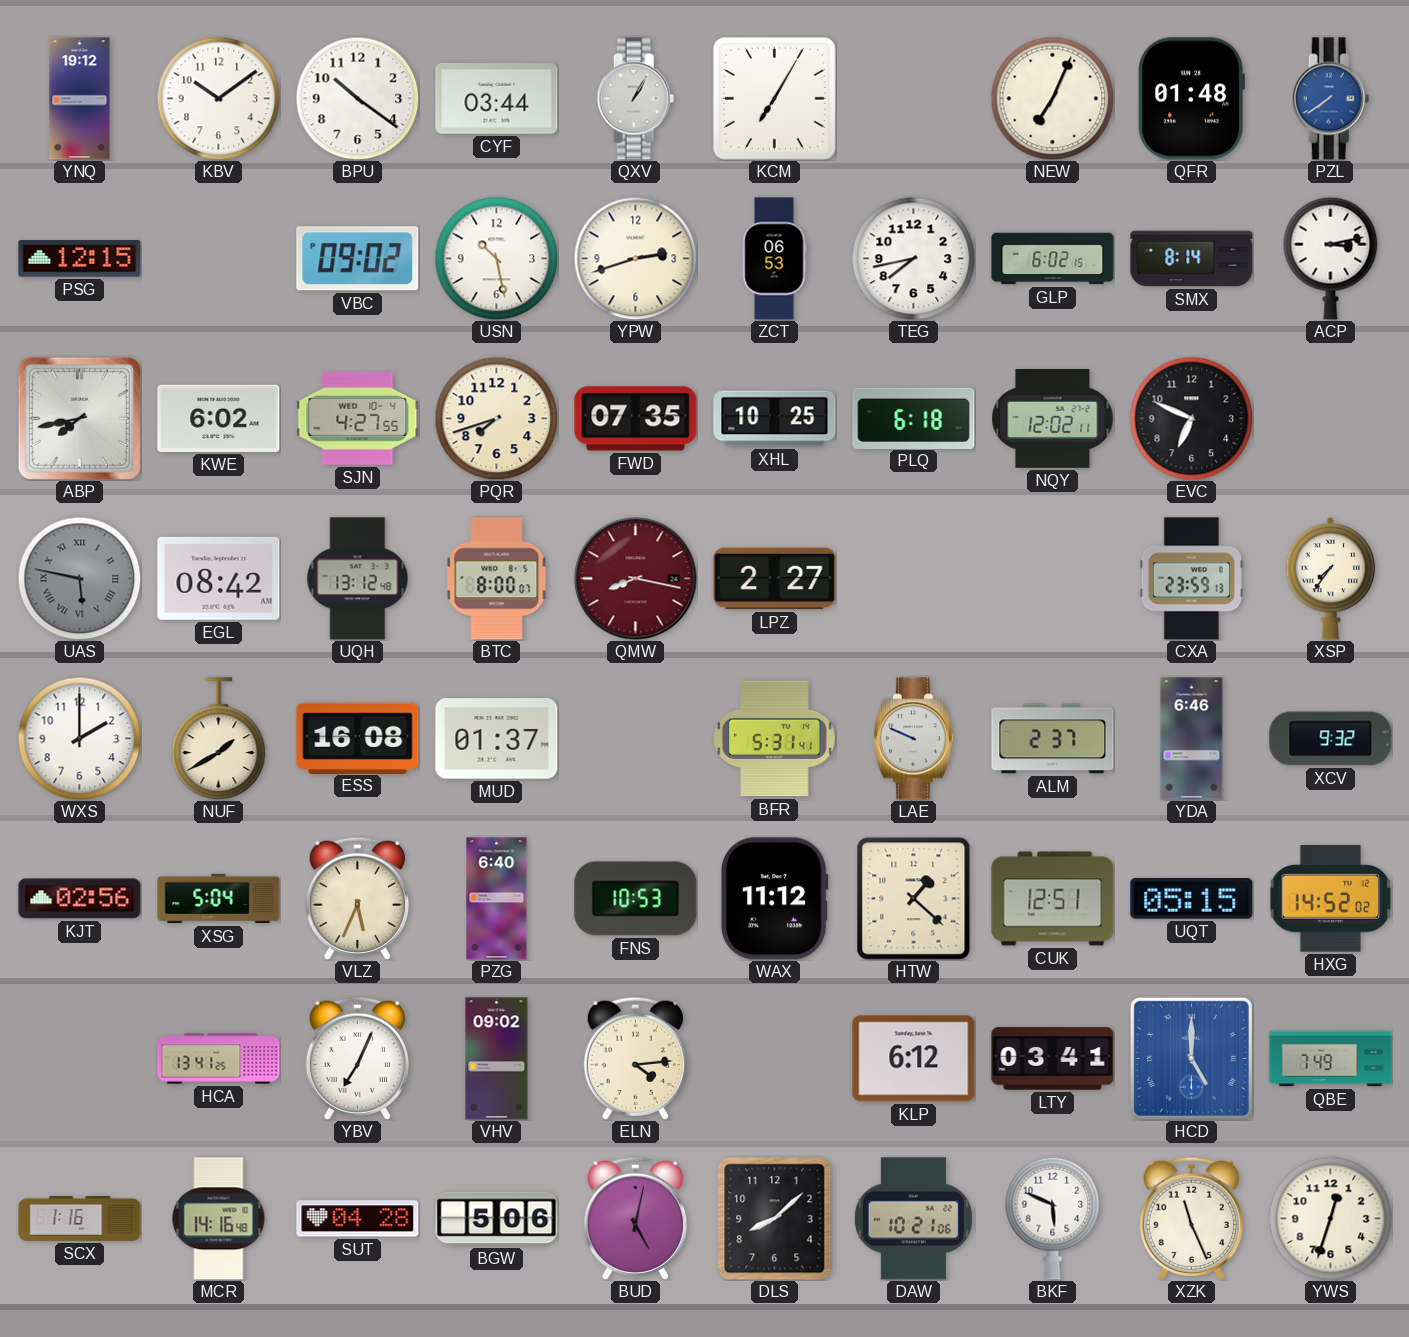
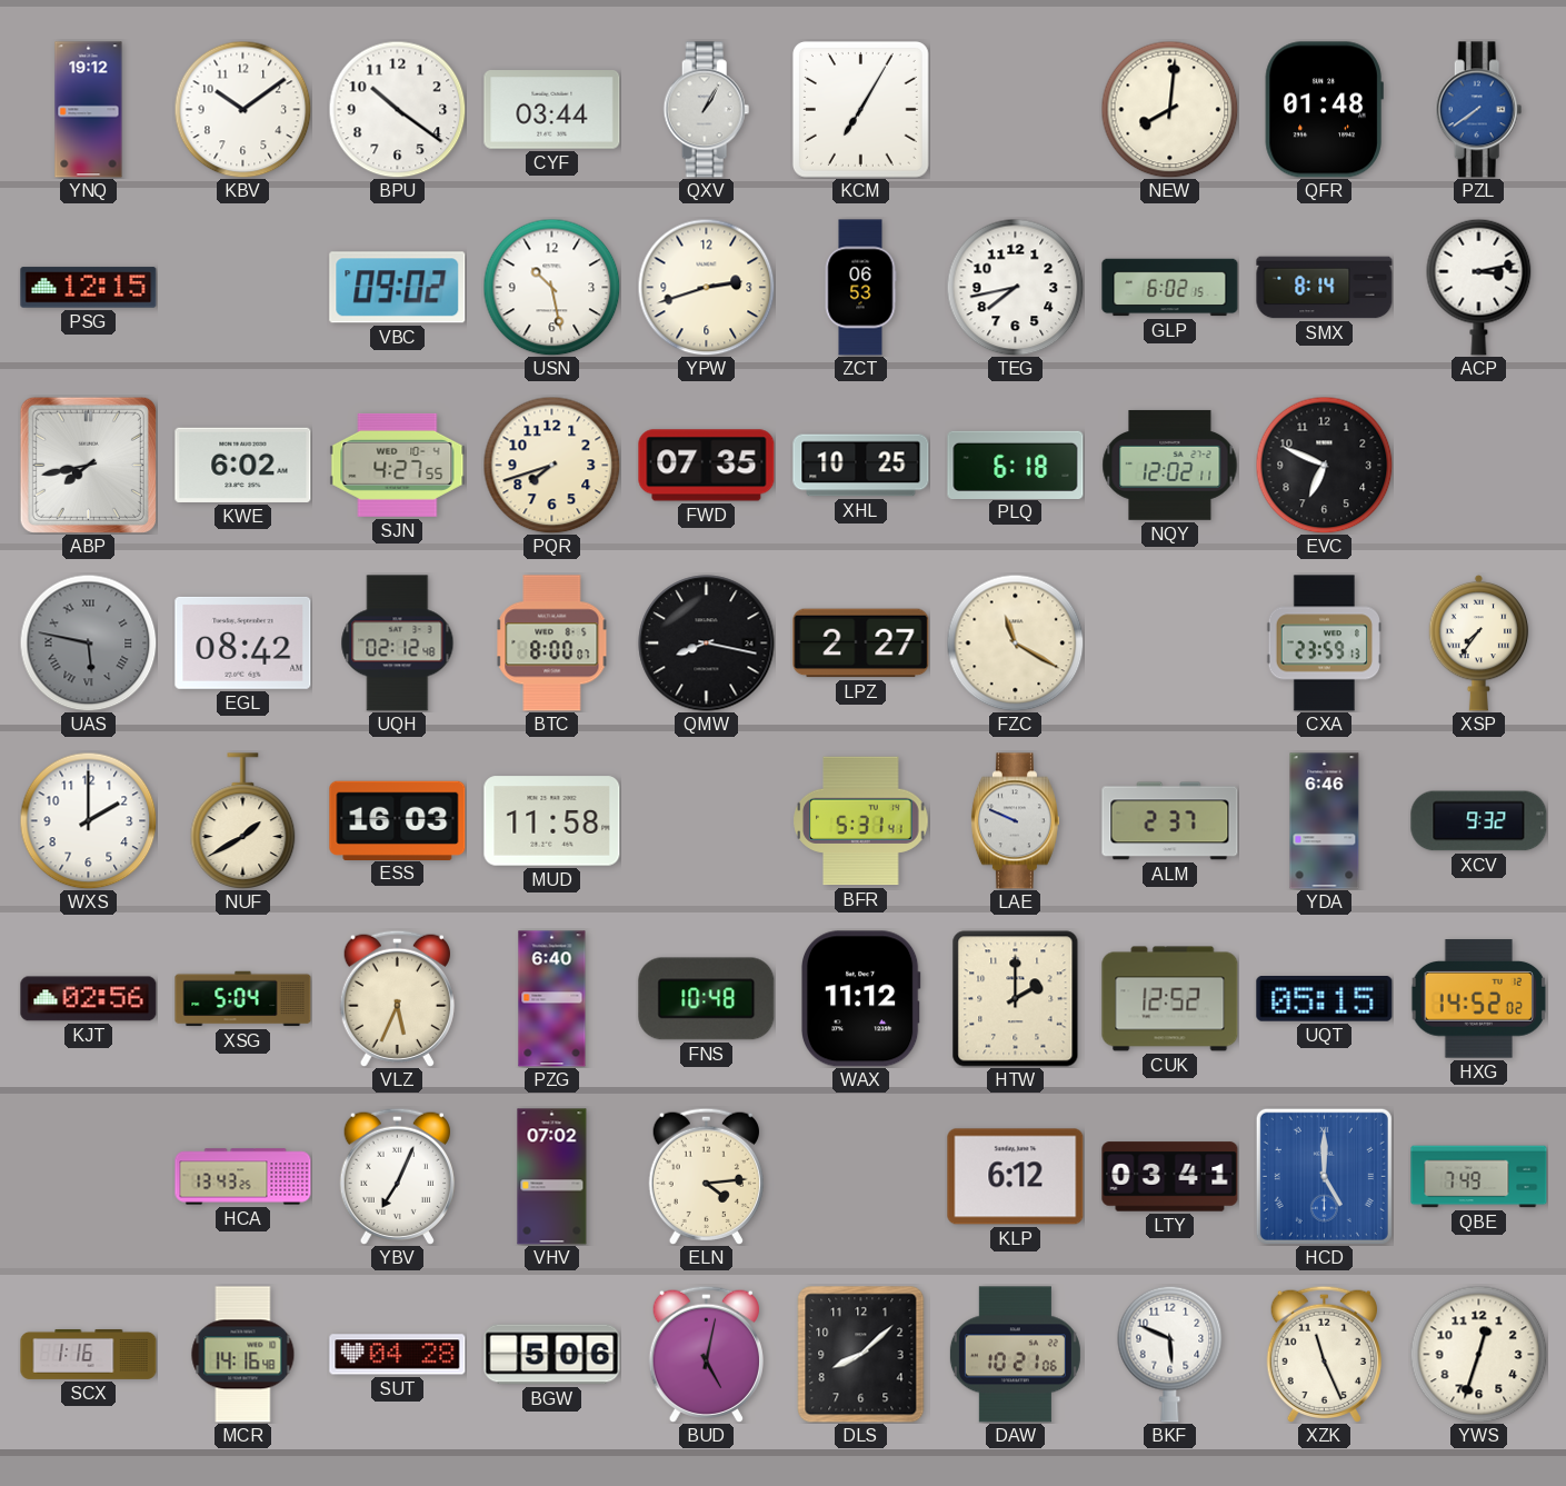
NEW: 7:04 -> 8:01 (1169, 109)
UQH: 13:12 -> 02:12 (398, 644)
QMW dial: burgundy -> black (707, 644)
FZC: none -> 11:20 (1015, 642)
ESS: 16:08 -> 16:03 (398, 820)
MUD: 01:37 -> 11:58 (552, 821)
FNS: 10:53 -> 10:48 (707, 999)
HTW: 1:22 -> 2:00 (1016, 999)
CUK: 12:51 -> 12:52 (1170, 999)
HCA: 13:41 -> 13:43 (243, 1177)
VHV: 09:02 -> 07:02 (552, 1177)
